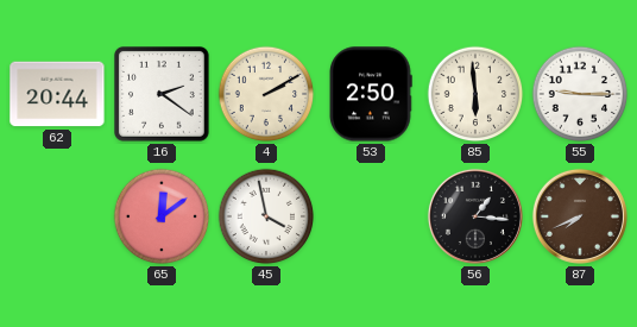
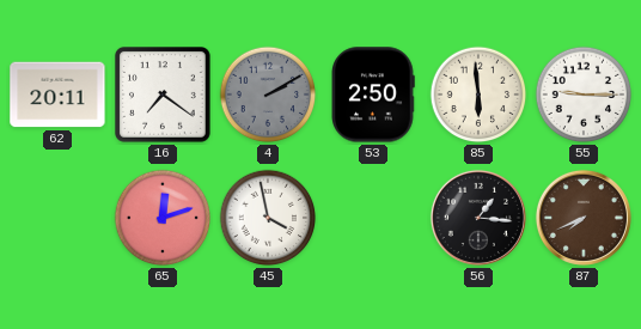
62: 20:44 -> 20:11 (57, 95)
16: 2:21 -> 7:21 (164, 96)
4 dial: cream -> grey (268, 95)
65: 12:09 -> 12:12 (163, 218)
